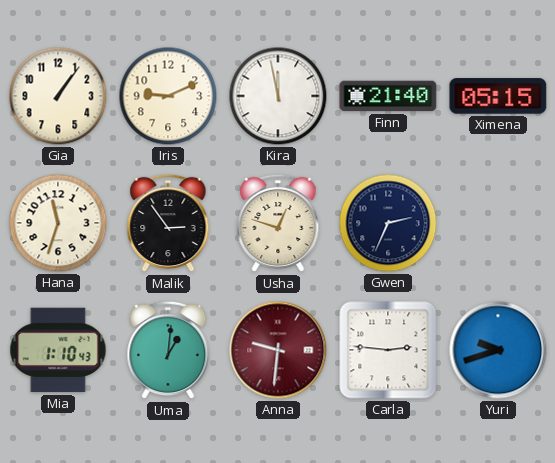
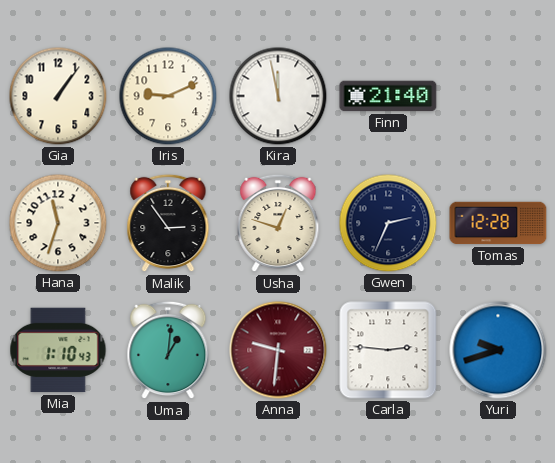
Ximena: 05:15 -> none (498, 96)
Tomas: none -> 12:28 (498, 223)
